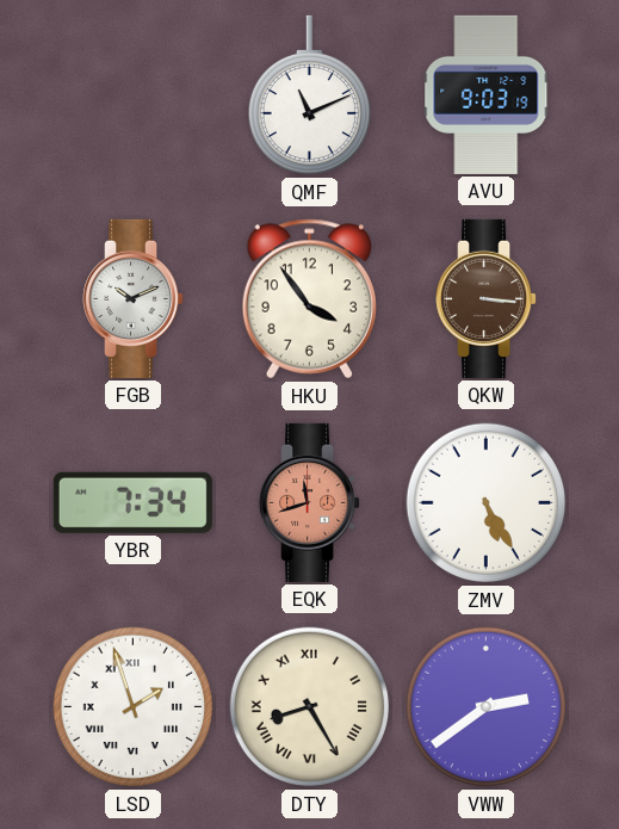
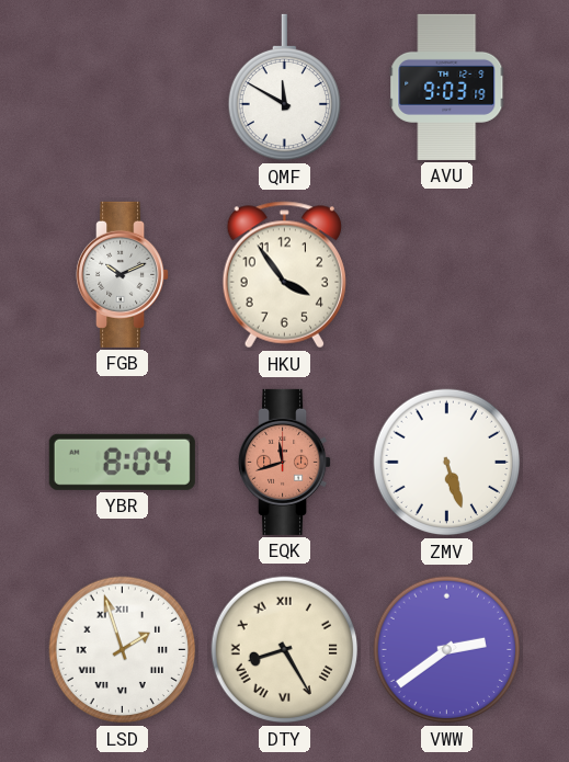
QMF: 11:11 -> 11:50 (284, 88)
QKW: 3:16 -> none (487, 298)
YBR: 7:34 -> 8:04 (122, 462)
ZMV: 5:25 -> 5:27 (447, 463)
